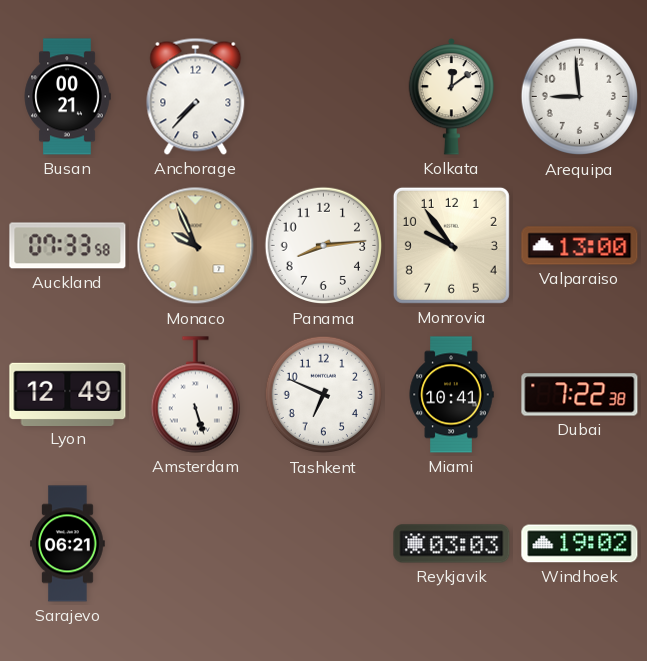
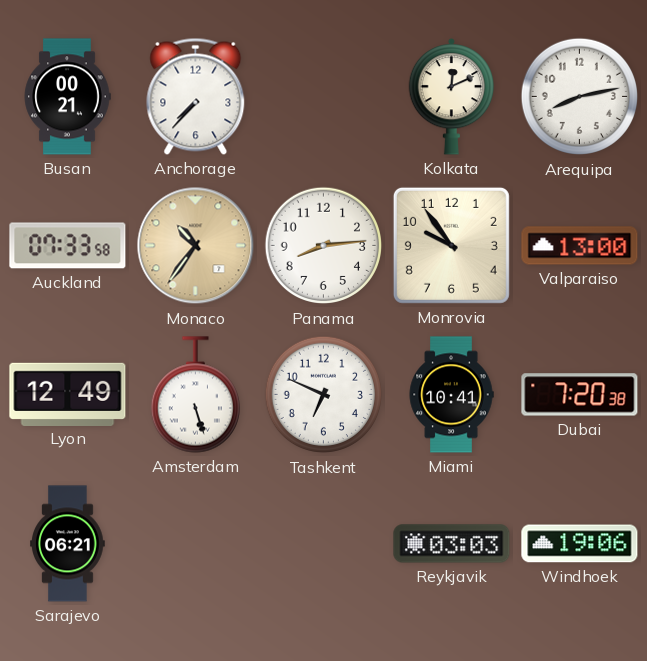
Kolkata: 12:09 -> 12:11 (452, 96)
Arequipa: 8:59 -> 8:13 (580, 97)
Monaco: 9:56 -> 10:36 (196, 246)
Dubai: 7:22 -> 7:20 (580, 395)
Windhoek: 19:02 -> 19:06 (580, 544)
